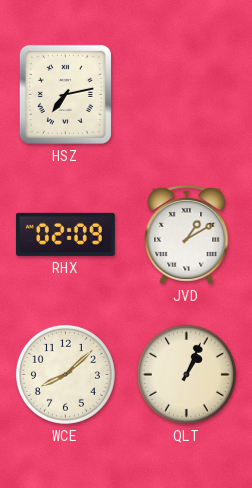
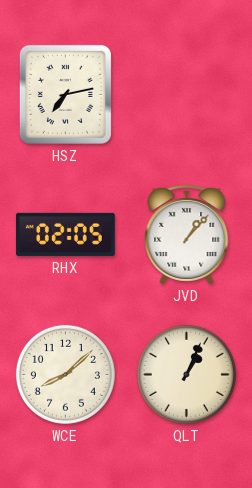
RHX: 02:09 -> 02:05 (65, 234)
JVD: 1:10 -> 1:07 (187, 234)
